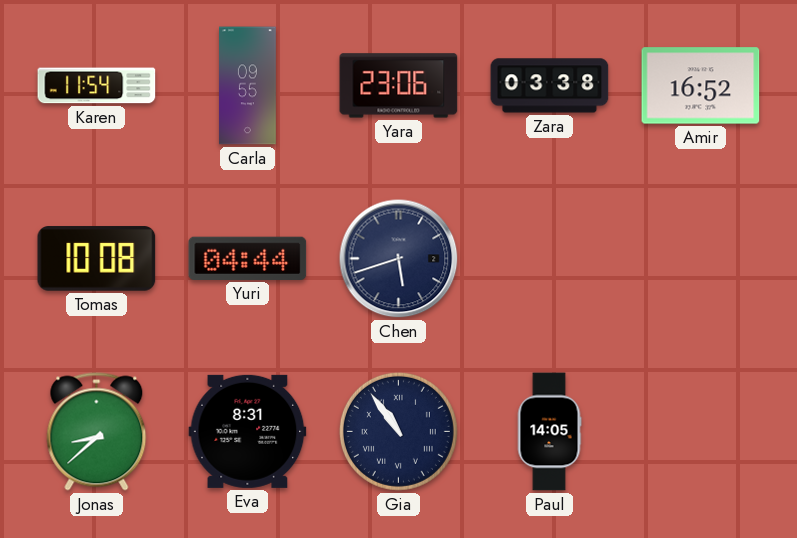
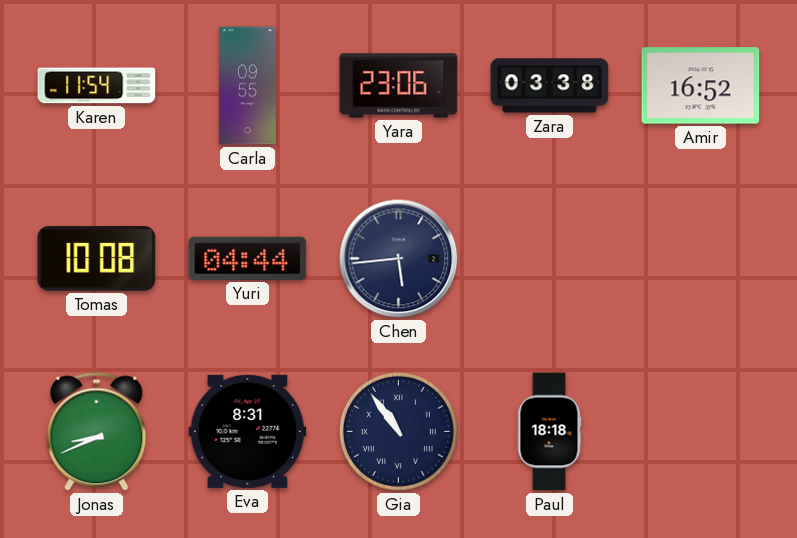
Chen: 5:42 -> 5:44 (399, 259)
Jonas: 8:38 -> 8:41 (97, 432)
Paul: 14:05 -> 18:18 (549, 432)
